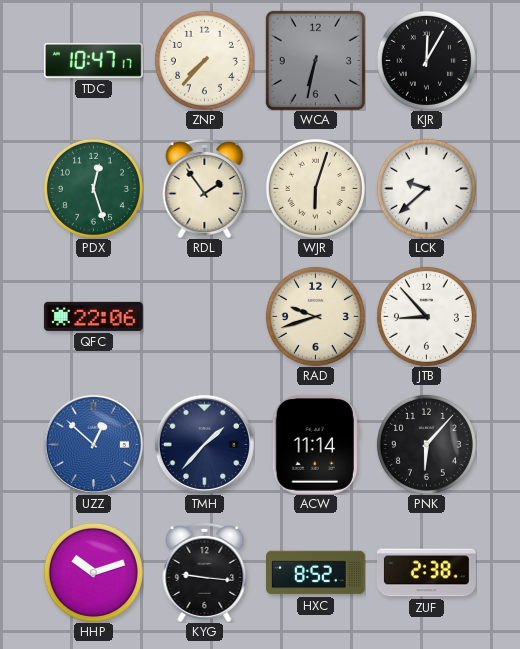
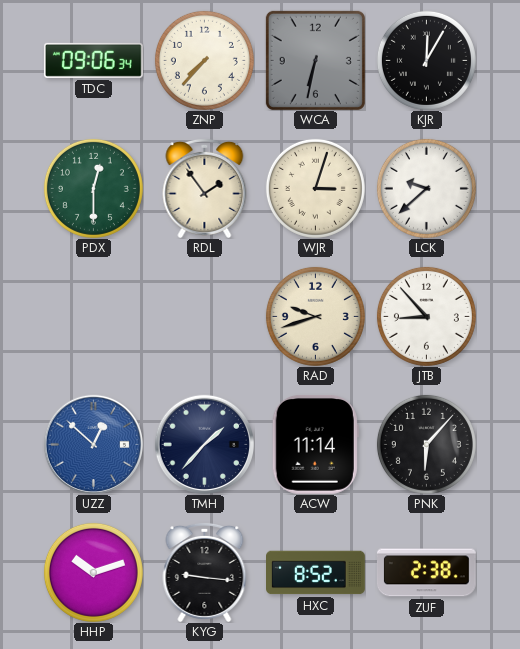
TDC: 10:47 -> 09:06 (93, 60)
PDX: 12:27 -> 12:30 (93, 188)
WJR: 6:03 -> 3:03 (315, 188)
QFC: 22:06 -> none (93, 316)
